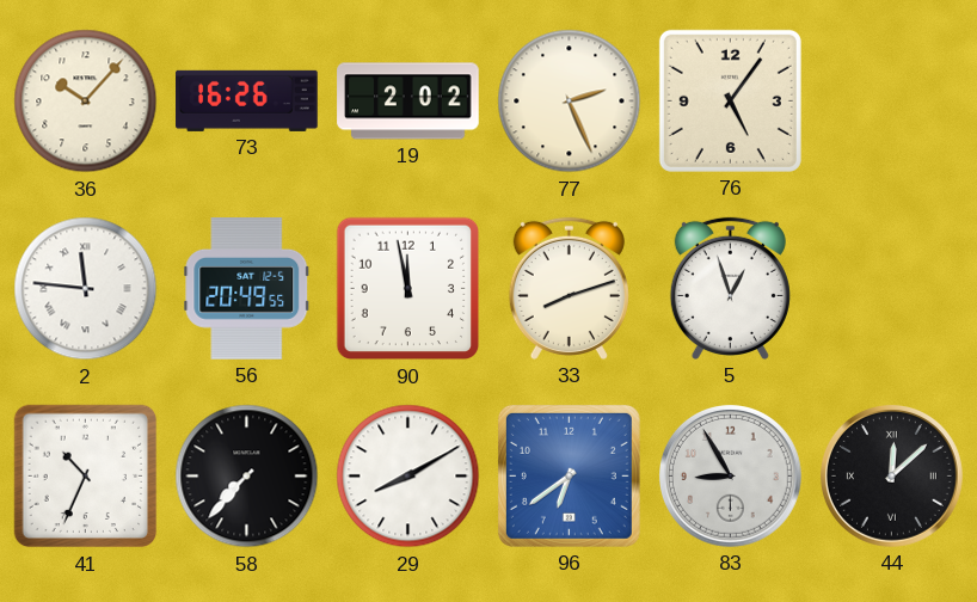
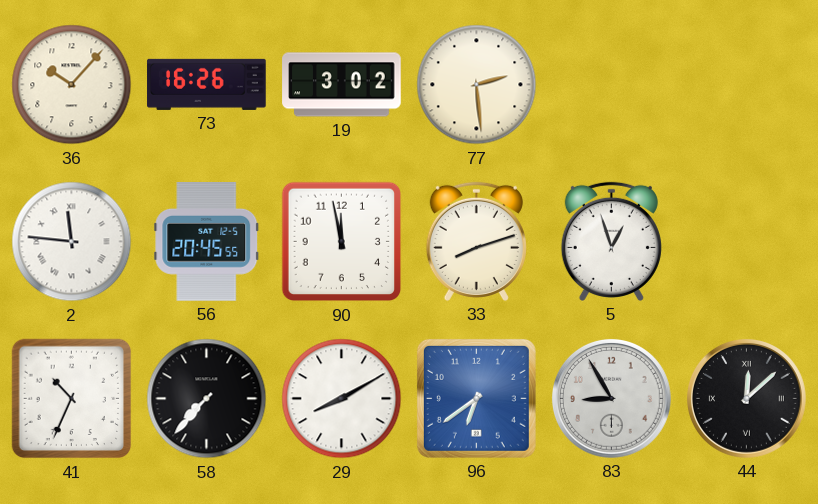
19: 2:02 -> 3:02 (342, 85)
77: 2:26 -> 2:29 (477, 85)
76: 5:06 -> none (730, 100)
56: 20:49 -> 20:45 (207, 242)
